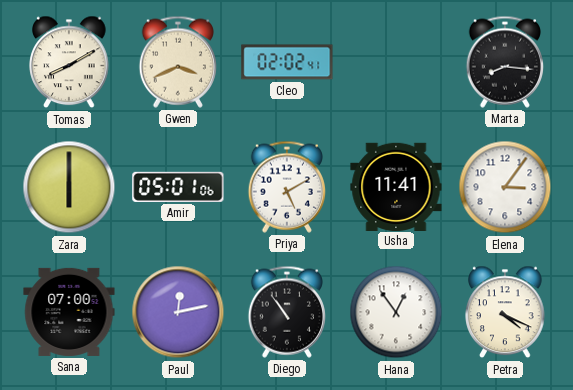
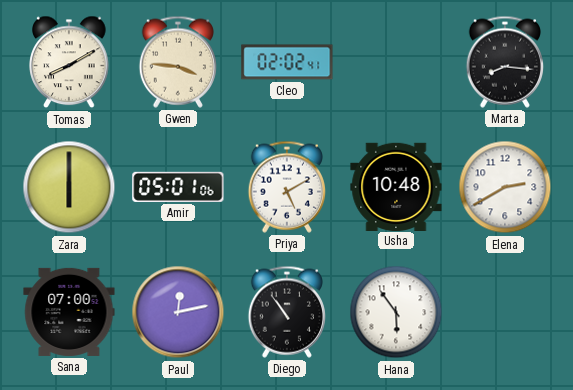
Gwen: 3:41 -> 3:46 (177, 62)
Usha: 11:41 -> 10:48 (396, 186)
Elena: 3:06 -> 2:40 (505, 187)
Hana: 12:54 -> 5:54 (396, 312)
Petra: 4:19 -> none (505, 312)
